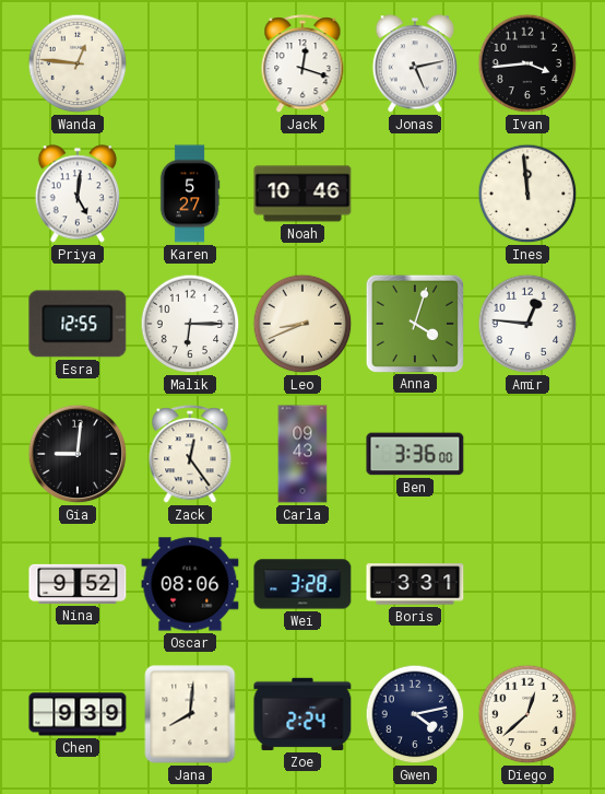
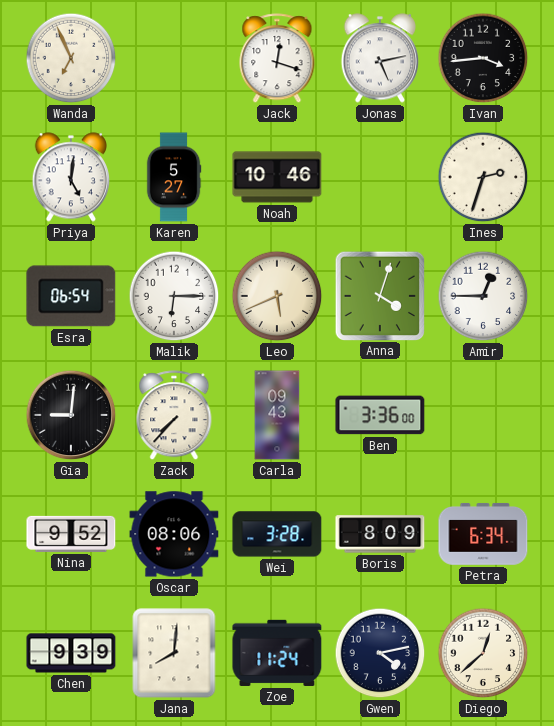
Wanda: 12:46 -> 6:56 (71, 58)
Ines: 11:59 -> 2:33 (483, 177)
Esra: 12:55 -> 06:54 (71, 296)
Leo: 8:41 -> 5:41 (277, 296)
Amir: 12:46 -> 12:45 (483, 296)
Zack: 12:24 -> 7:37 (174, 416)
Boris: 3:31 -> 8:09 (380, 534)
Petra: none -> 6:34 (483, 534)
Zoe: 2:24 -> 11:24 (277, 653)
